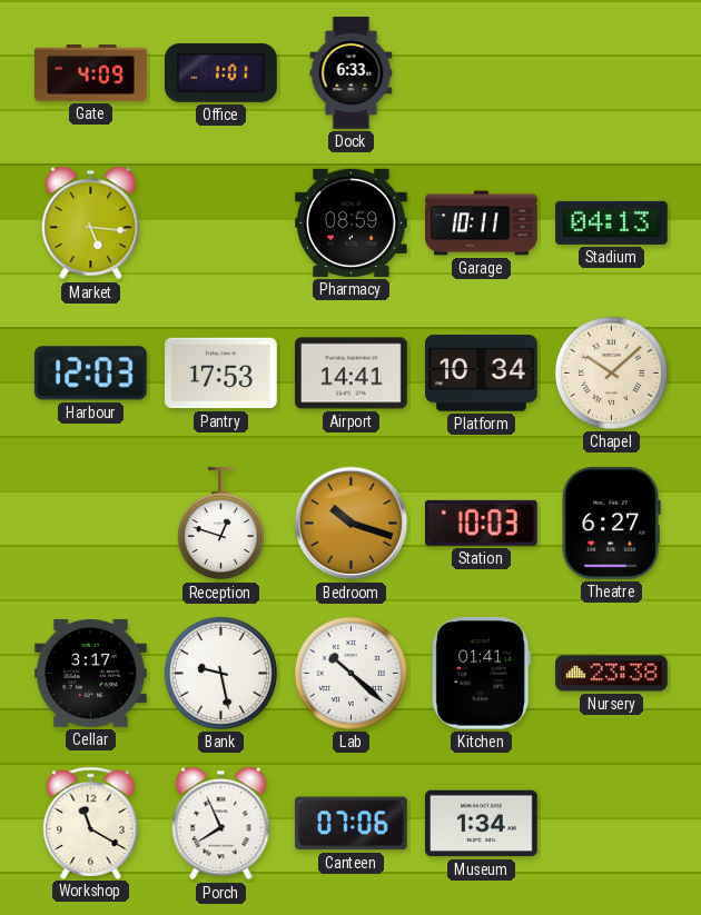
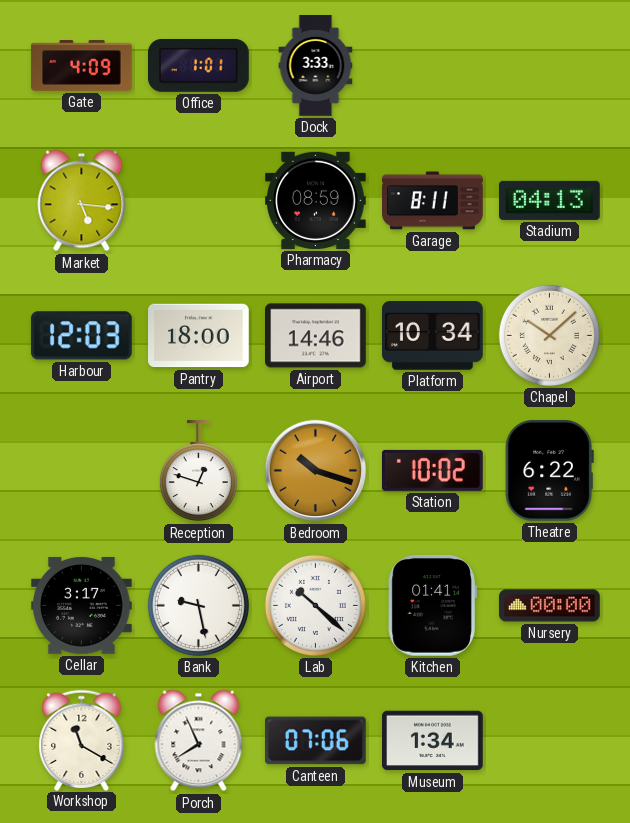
Dock: 6:33 -> 3:33 (316, 66)
Garage: 10:11 -> 8:11 (433, 201)
Pantry: 17:53 -> 18:00 (199, 336)
Airport: 14:41 -> 14:46 (316, 336)
Station: 10:03 -> 10:02 (432, 470)
Theatre: 6:27 -> 6:22 (549, 470)
Nursery: 23:38 -> 00:00 (550, 606)
